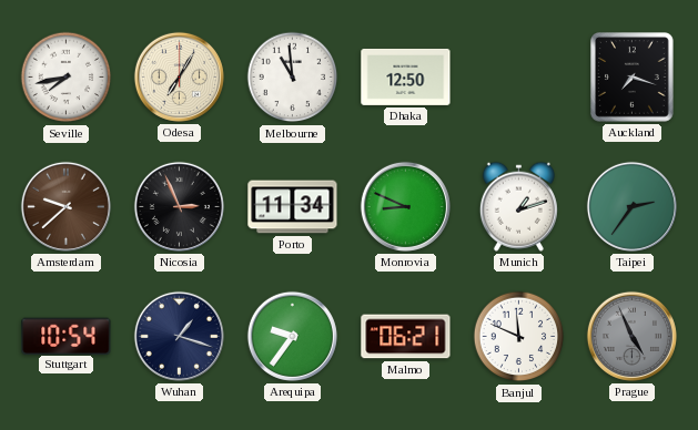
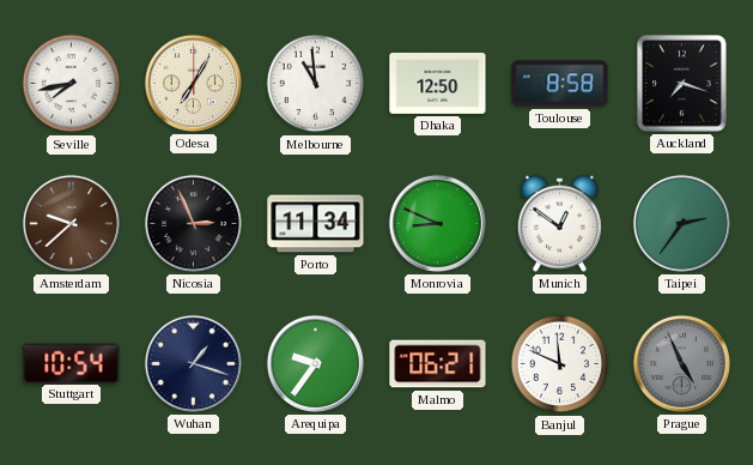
Toulouse: none -> 8:58 (560, 84)
Munich: 1:12 -> 12:51 (559, 223)
